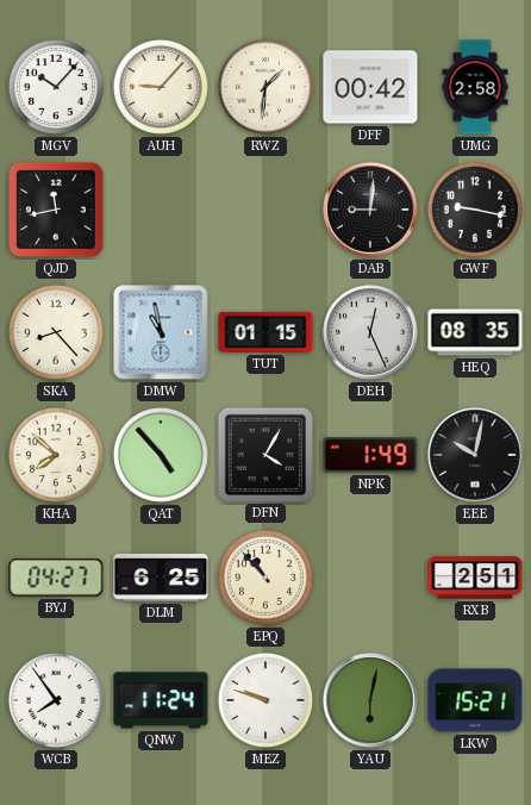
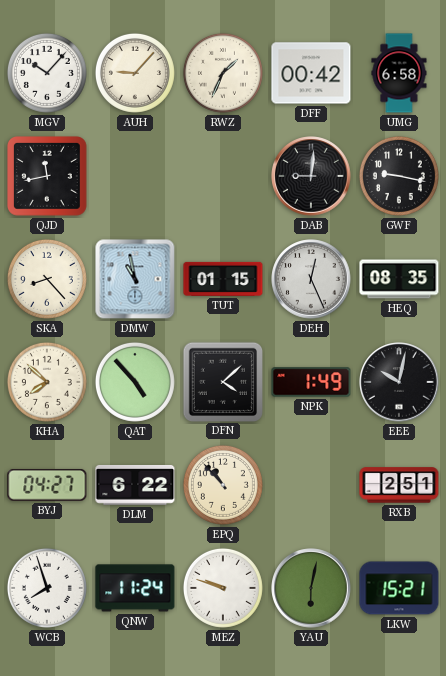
RWZ: 1:31 -> 1:34 (223, 73)
UMG: 2:58 -> 6:58 (399, 73)
DFN: 4:05 -> 4:08 (223, 381)
DLM: 6:25 -> 6:22 (135, 485)
WCB: 7:54 -> 7:57 (47, 588)
